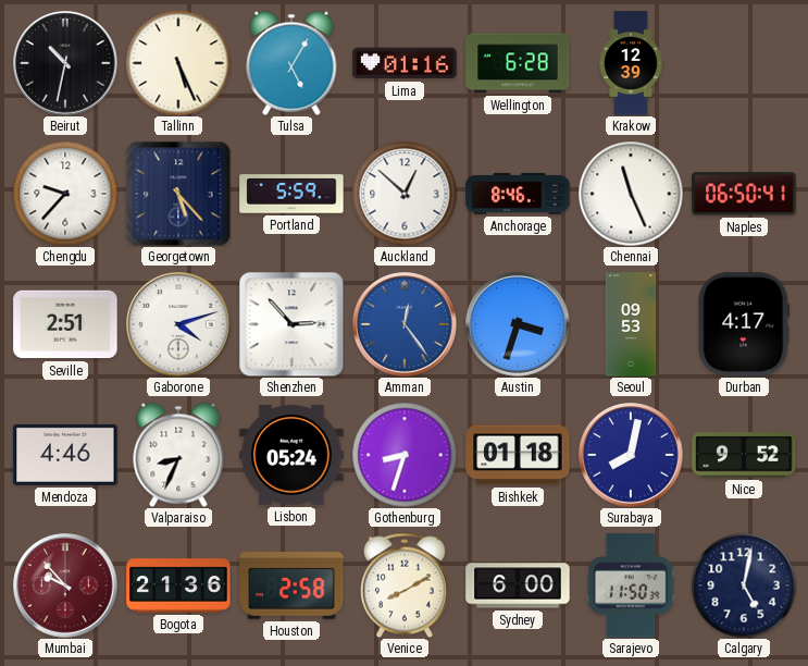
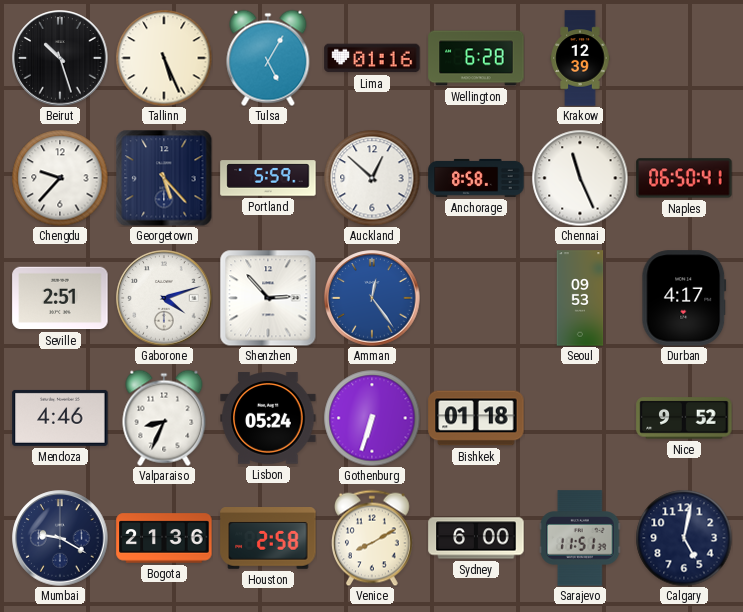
Beirut: 10:32 -> 10:27 (60, 58)
Anchorage: 8:46 -> 8:58 (476, 178)
Austin: 3:33 -> none (518, 324)
Gothenburg: 8:33 -> 6:33 (372, 418)
Surabaya: 8:02 -> none (631, 455)
Mumbai: 9:53 -> 9:20 (60, 538)
Mumbai dial: burgundy -> navy (60, 538)
Sarajevo: 11:50 -> 11:51 (580, 538)
